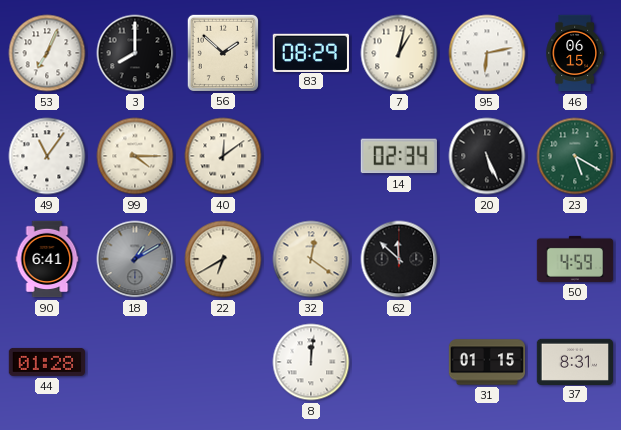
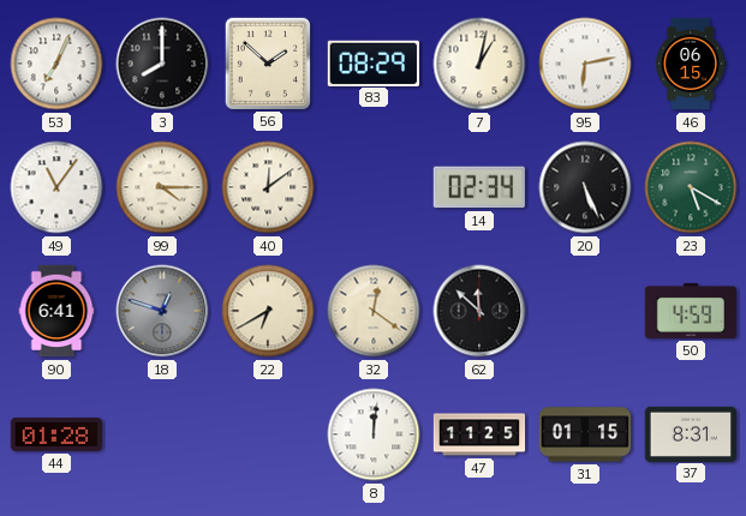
18: 1:10 -> 12:48 (162, 311)
47: none -> 11:25 (479, 434)
